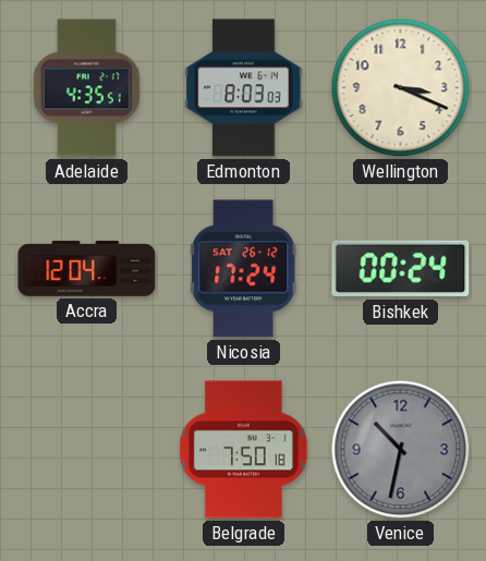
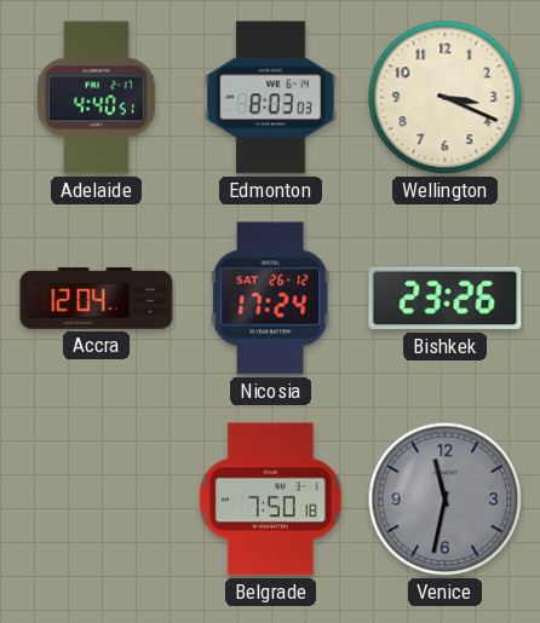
Adelaide: 4:35 -> 4:40 (96, 98)
Bishkek: 00:24 -> 23:26 (446, 299)
Venice: 10:32 -> 11:32 (446, 500)
